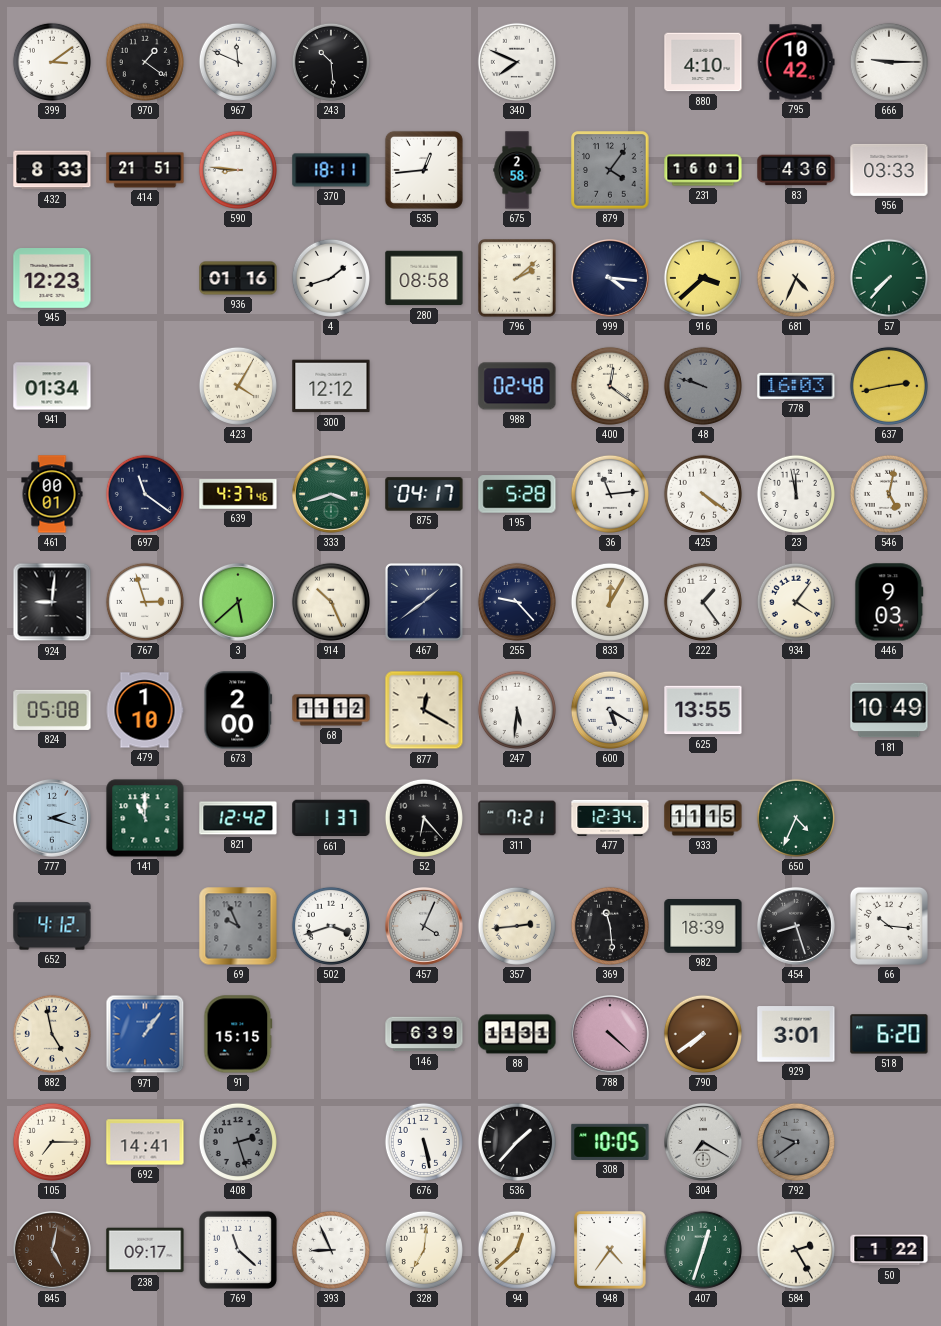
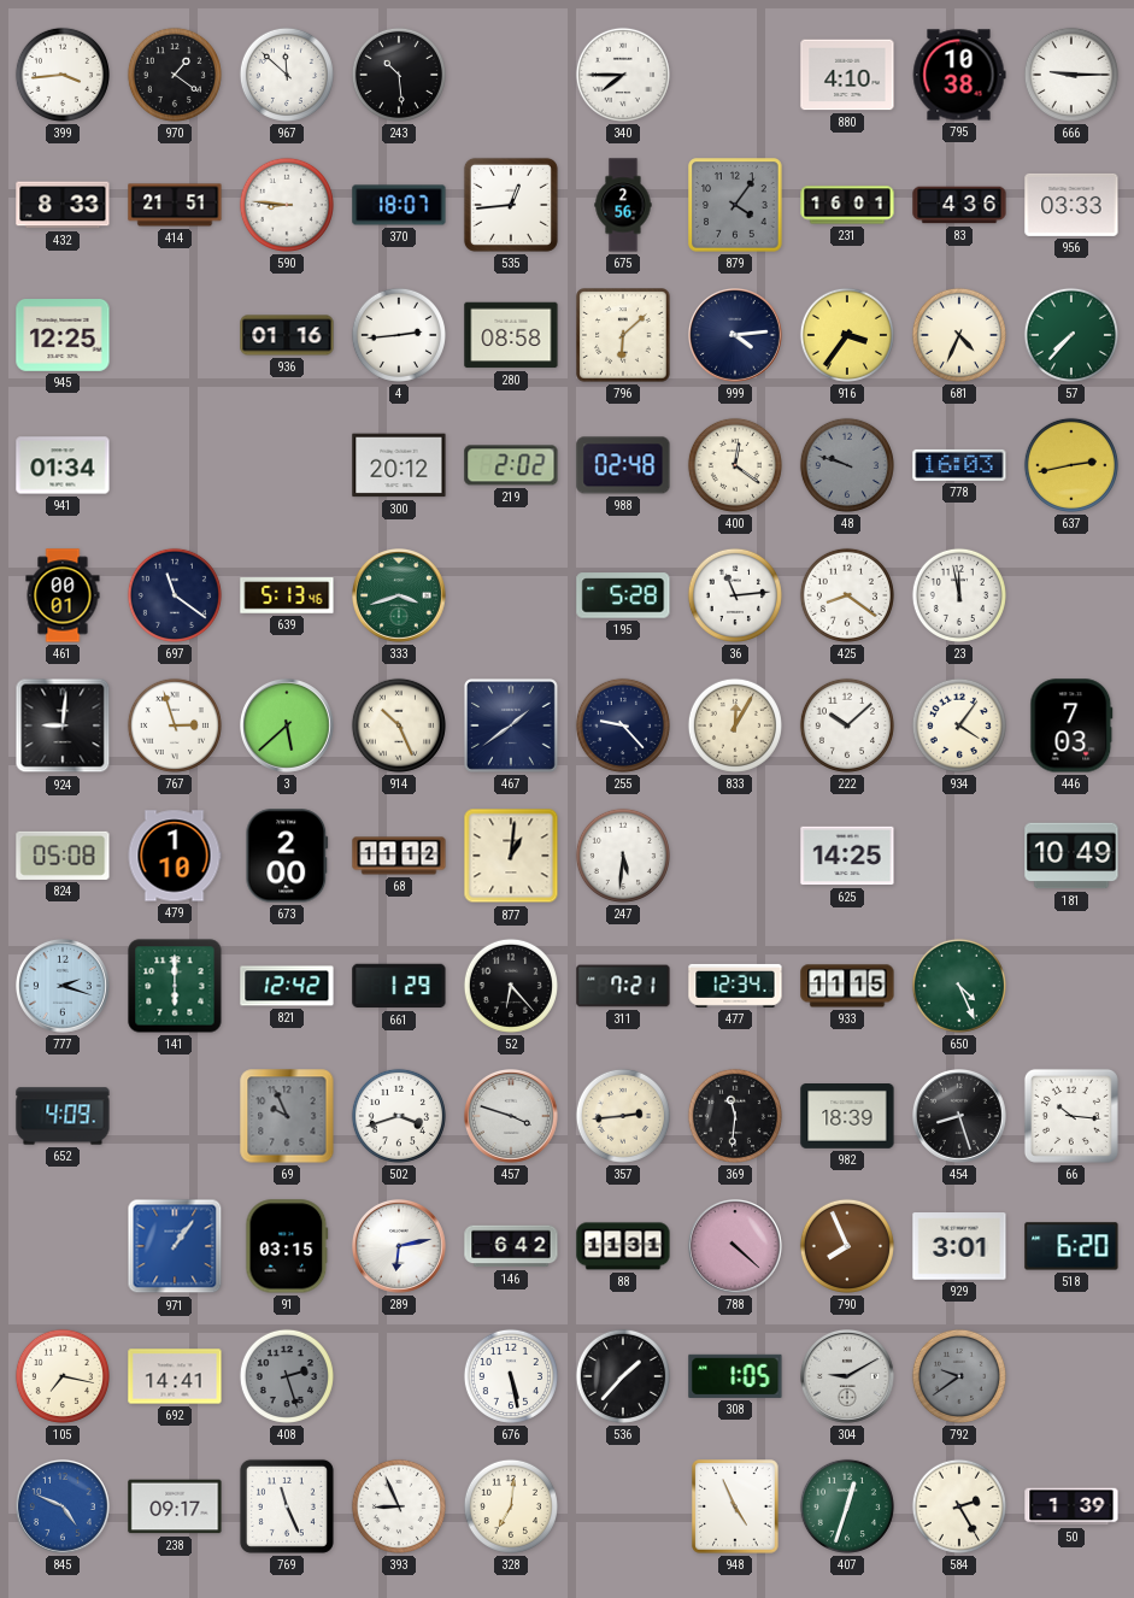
399: 3:09 -> 3:44 (63, 75)
967: 11:49 -> 11:52 (287, 75)
340: 7:49 -> 7:45 (623, 75)
795: 10:42 -> 10:38 (959, 75)
370: 18:11 -> 18:07 (399, 205)
675: 2:58 -> 2:56 (623, 205)
945: 12:23 -> 12:25 (63, 336)
4: 1:42 -> 2:44 (399, 335)
796: 2:08 -> 6:08 (623, 335)
999: 4:16 -> 4:14 (736, 336)
916: 3:38 -> 3:36 (847, 335)
423: 4:05 -> none (238, 386)
300: 12:12 -> 20:12 (399, 465)
219: none -> 2:02 (511, 465)
639: 4:37 -> 5:13 (287, 595)
875: 04:17 -> none (424, 494)
425: 4:21 -> 8:21 (847, 595)
546: 5:02 -> none (889, 494)
222: 1:24 -> 10:08 (847, 725)
446: 9:03 -> 7:03 (1071, 725)
877: 12:20 -> 1:01 (511, 856)
600: 5:20 -> none (610, 710)
625: 13:55 -> 14:25 (847, 856)
141: 11:00 -> 6:00 (175, 986)
661: 1:37 -> 1:29 (399, 986)
650: 4:34 -> 4:26 (959, 986)
652: 4:12 -> 4:09 (63, 1116)
457: 4:04 -> 3:48 (512, 1117)
369: 11:29 -> 11:31 (735, 1116)
882: 4:58 -> none (52, 1034)
91: 15:15 -> 03:15 (287, 1246)
289: none -> 6:13 (400, 1247)
146: 6:39 -> 6:42 (511, 1246)
790: 7:39 -> 7:56 (847, 1246)
105: 7:15 -> 7:17 (63, 1376)
308: 10:05 -> 1:05 (735, 1376)
304: 7:20 -> 9:10 (848, 1377)
845: 5:02 -> 4:49 (64, 1508)
845 dial: brown -> blue (64, 1508)
769: 11:22 -> 11:26 (287, 1506)
94: 12:38 -> none (517, 1250)
948: 4:36 -> 4:56 (735, 1506)
50: 1:22 -> 1:39 (1071, 1506)
